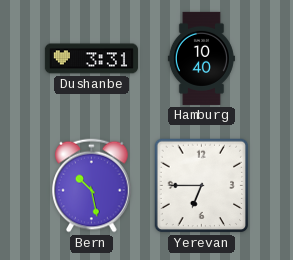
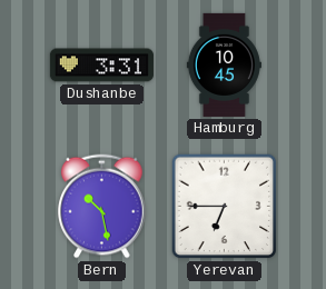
Hamburg: 10:40 -> 10:45 (224, 64)
